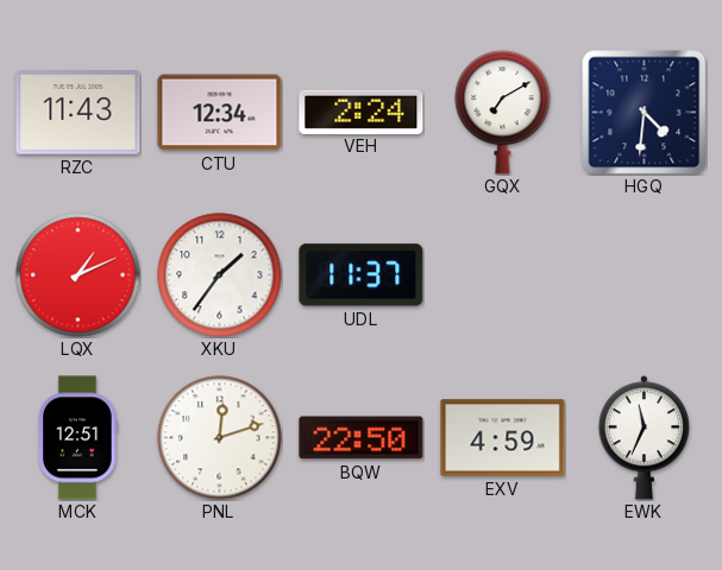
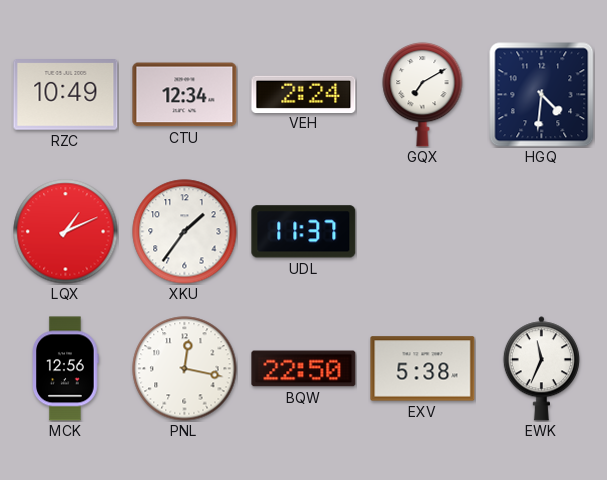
RZC: 11:43 -> 10:49 (66, 95)
MCK: 12:51 -> 12:56 (66, 369)
PNL: 12:12 -> 12:17 (185, 369)
EXV: 4:59 -> 5:38 (423, 369)
